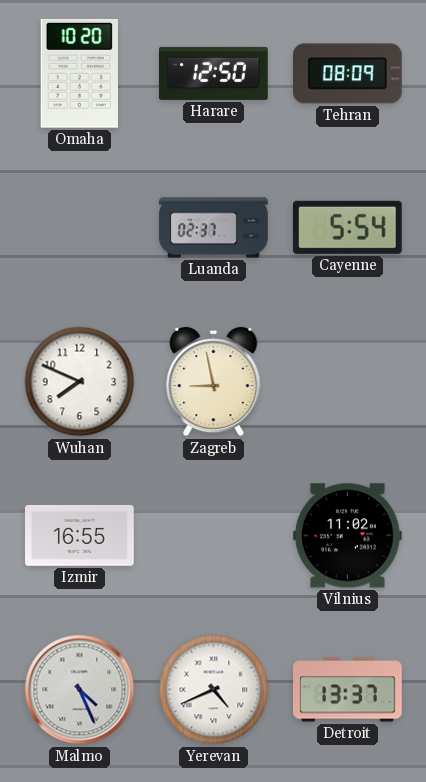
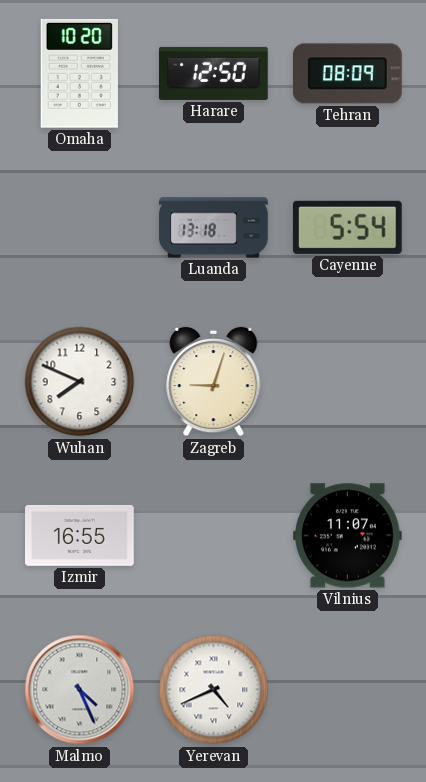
Luanda: 02:37 -> 13:18 (214, 228)
Zagreb: 8:58 -> 9:03 (214, 382)
Vilnius: 11:02 -> 11:07 (348, 536)
Detroit: 13:37 -> none (348, 690)
